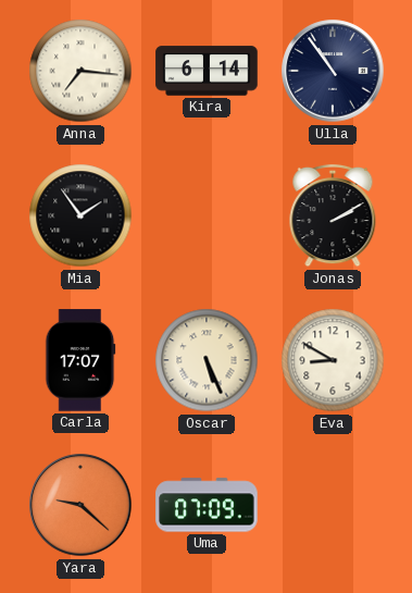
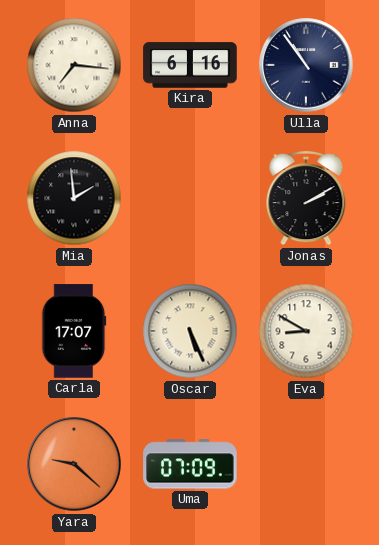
Kira: 6:14 -> 6:16 (190, 65)
Mia: 1:54 -> 1:59 (74, 198)
